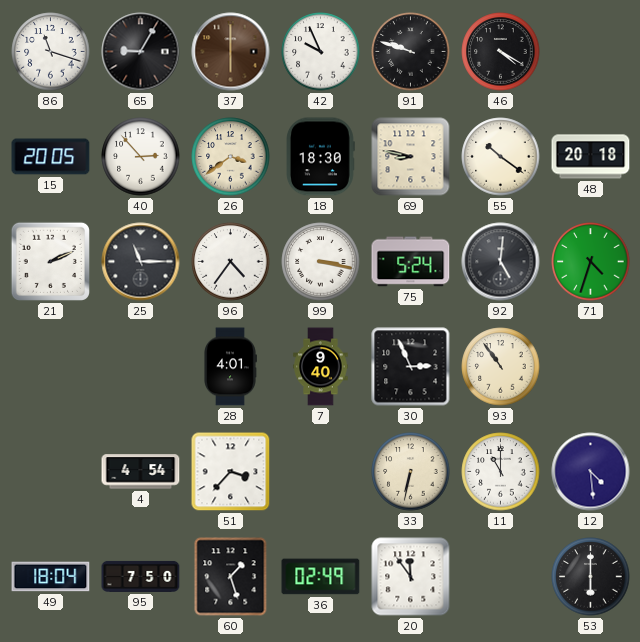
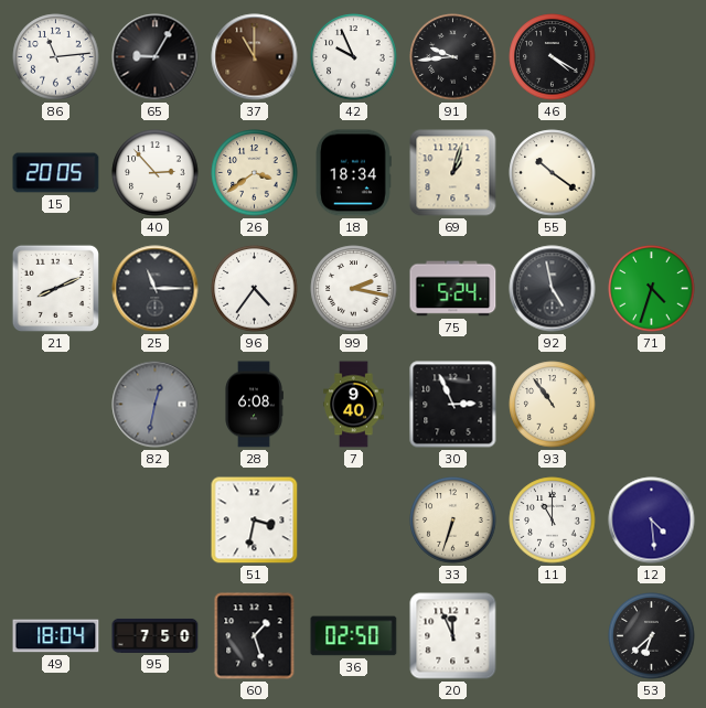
86: 11:18 -> 11:14 (56, 57)
37: 6:00 -> 11:00 (255, 57)
91: 9:48 -> 9:44 (453, 57)
18: 18:30 -> 18:34 (354, 173)
69: 8:47 -> 1:03 (453, 173)
48: 20:18 -> none (591, 157)
21: 2:11 -> 8:11 (55, 288)
99: 3:17 -> 2:17 (354, 289)
92: 5:01 -> 4:58 (553, 289)
82: none -> 12:32 (156, 405)
28: 4:01 -> 6:08 (255, 405)
4: 4:54 -> none (141, 472)
51: 3:37 -> 3:32 (255, 521)
33: 6:32 -> 6:33 (453, 521)
36: 02:49 -> 02:50 (354, 636)
20: 11:54 -> 11:56 (453, 636)
53: 6:00 -> 6:38 (652, 636)
